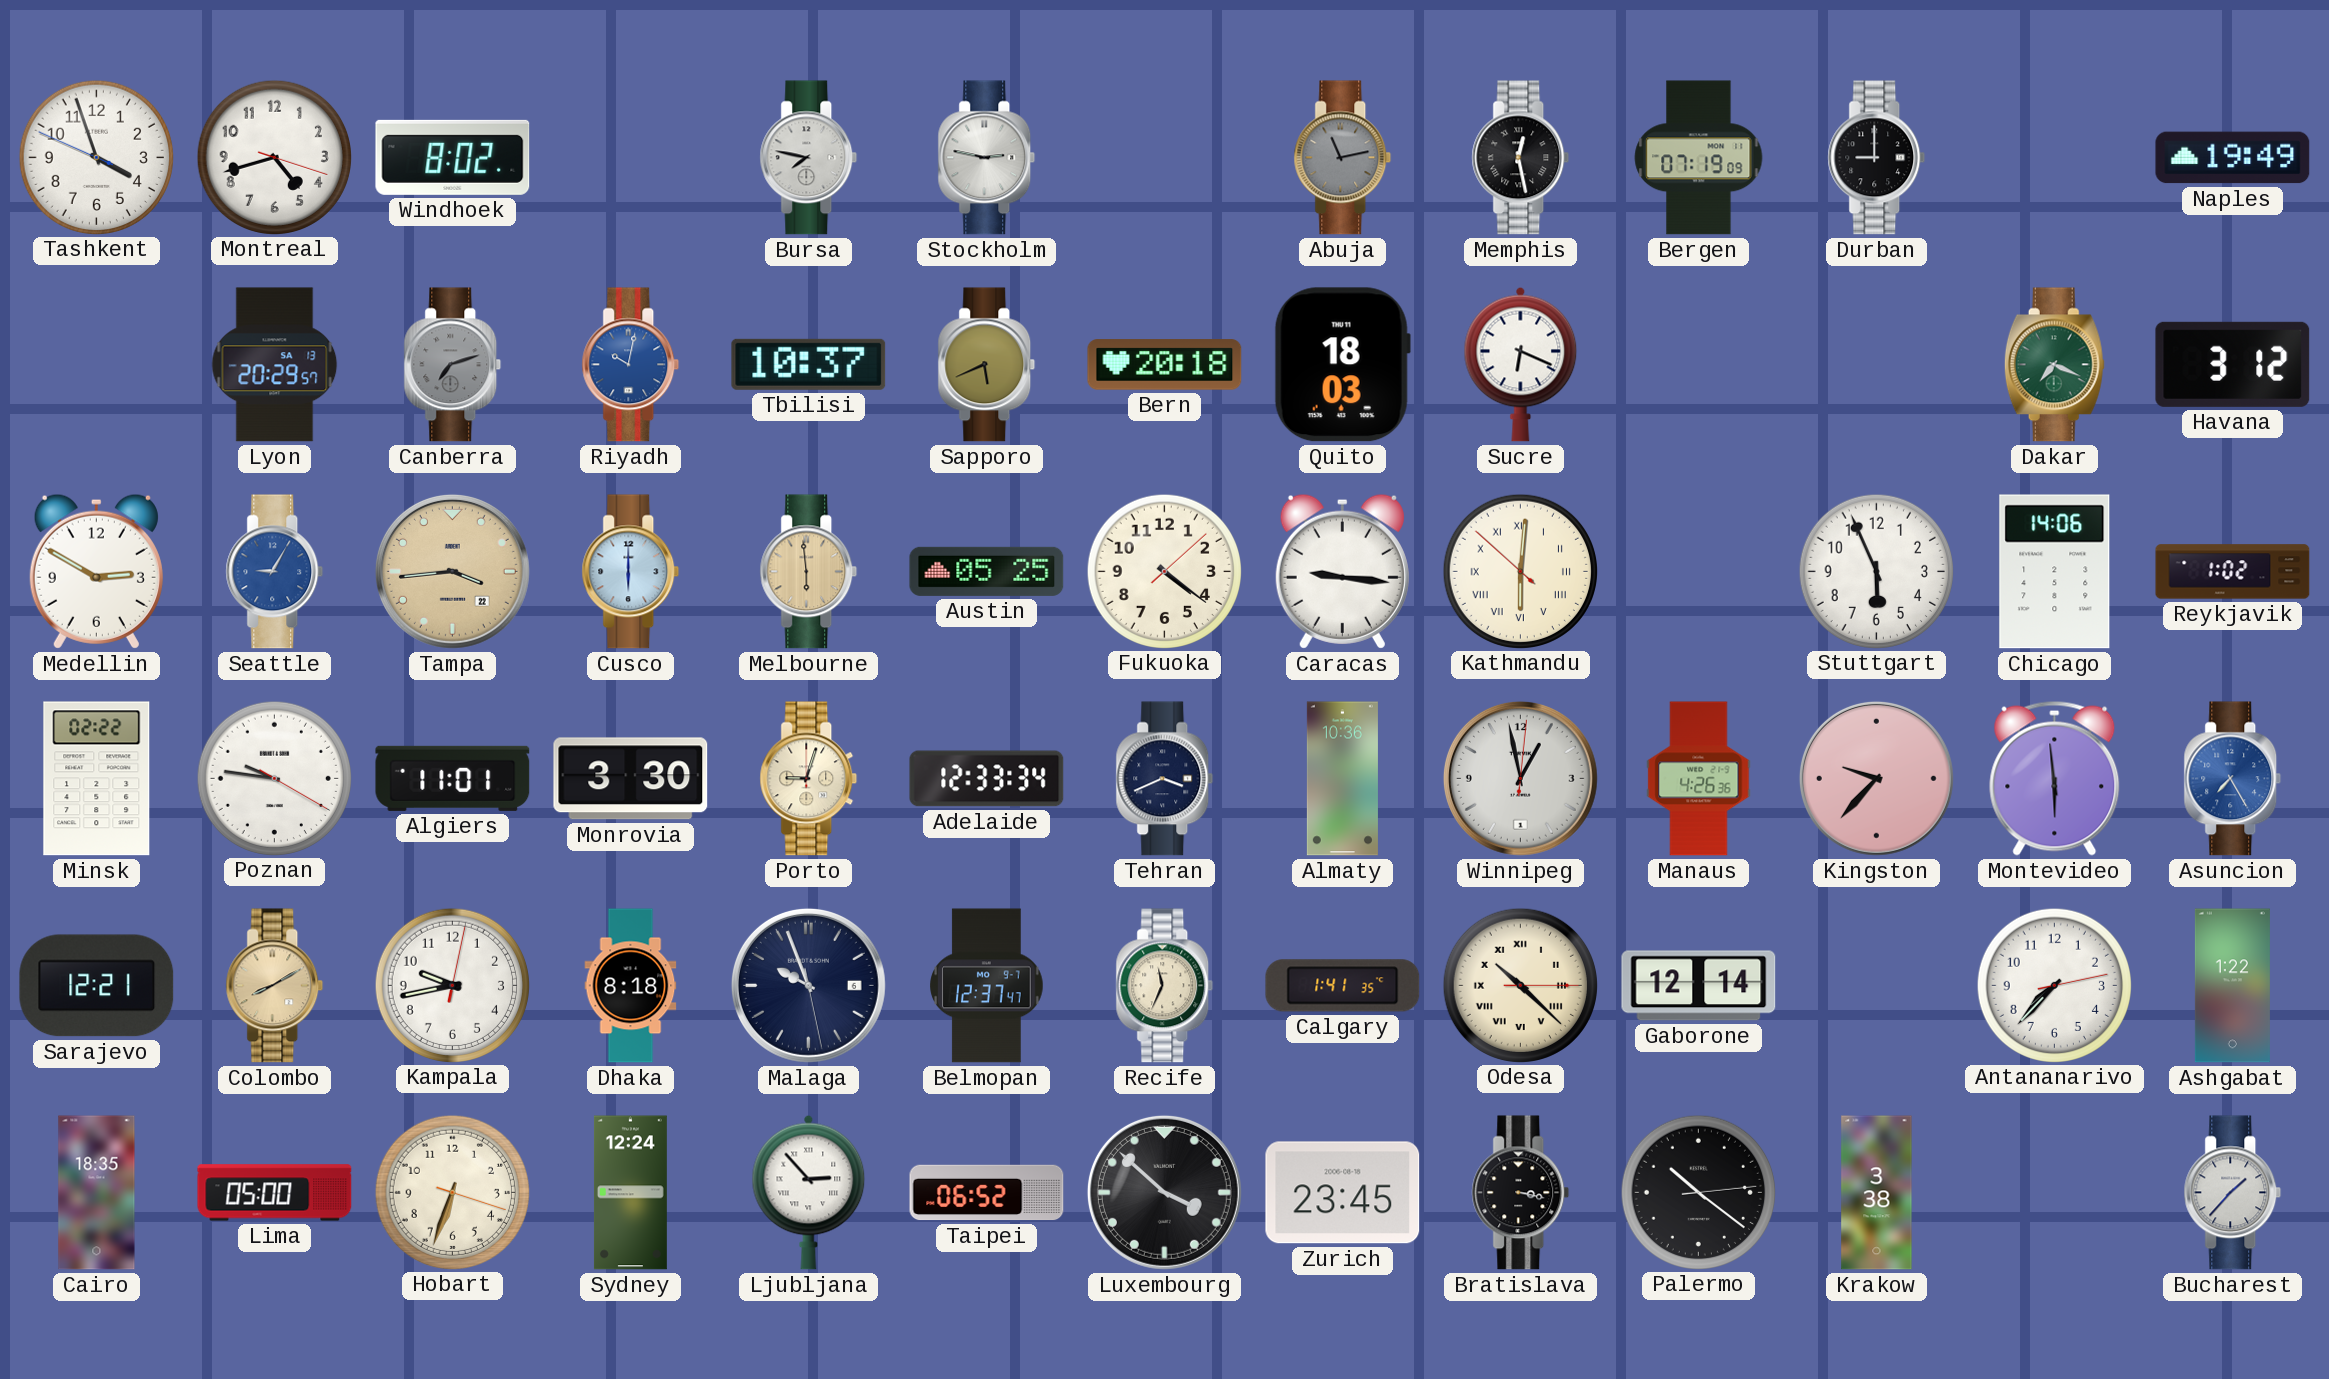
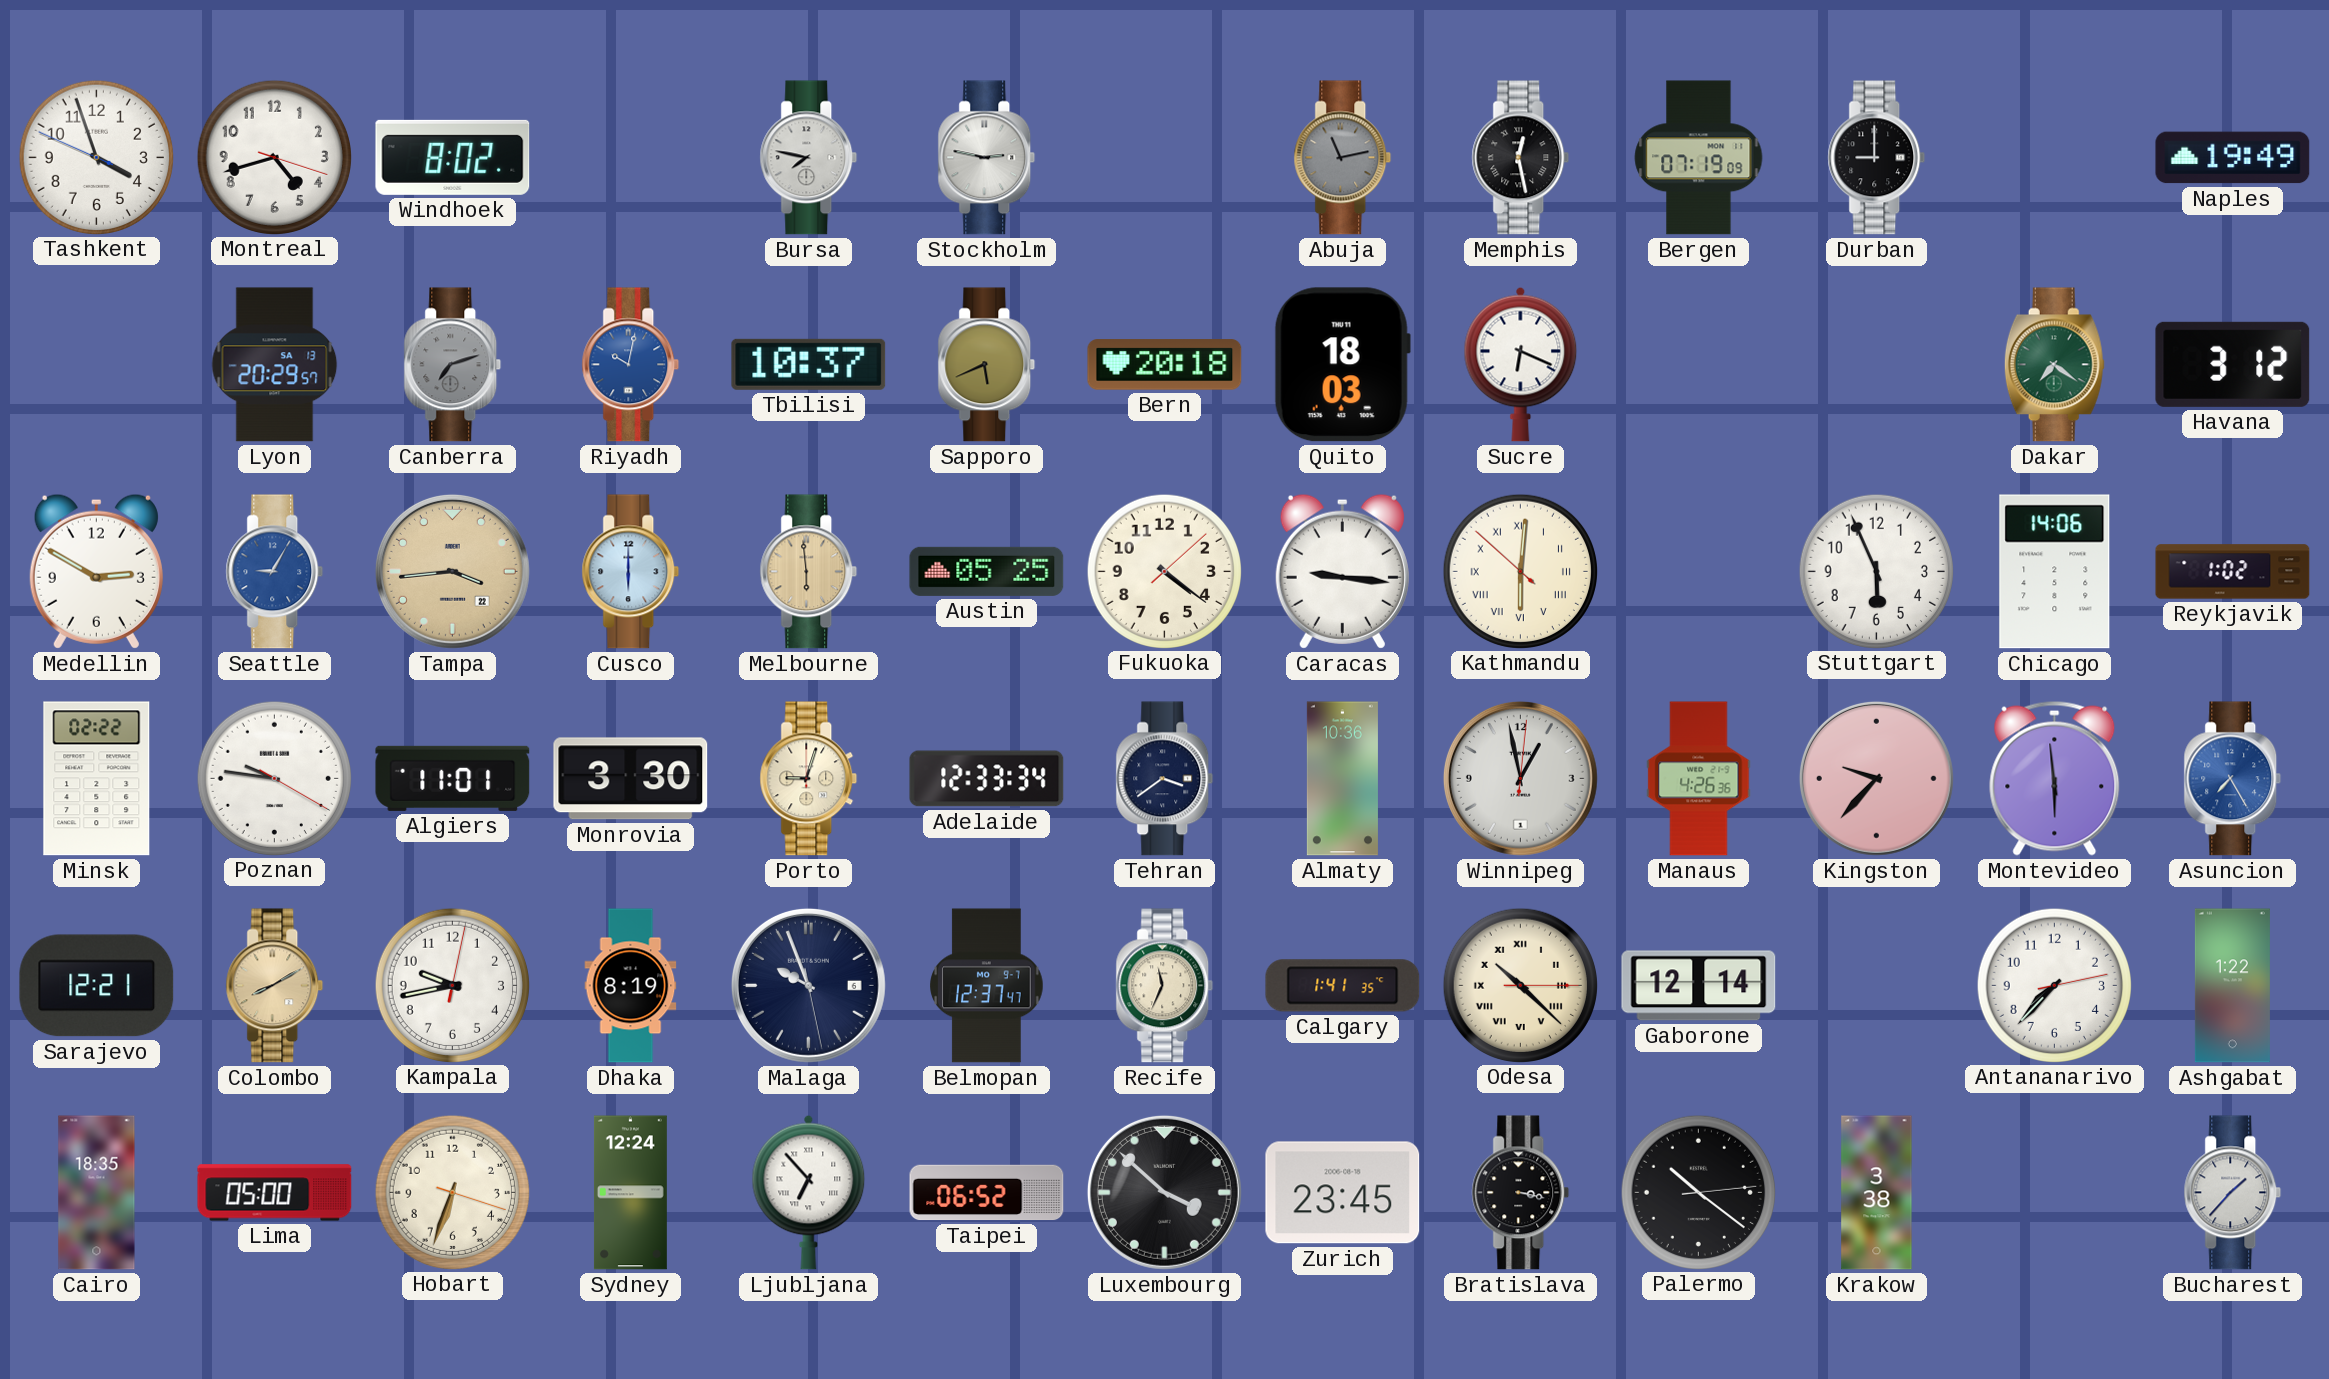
Dakar: 7:19 -> 7:21 (2054, 365)
Tehran: 3:41 -> 3:39 (1165, 779)
Dhaka: 8:18 -> 8:19 (631, 986)
Ljubljana: 2:53 -> 6:53 (809, 1192)
